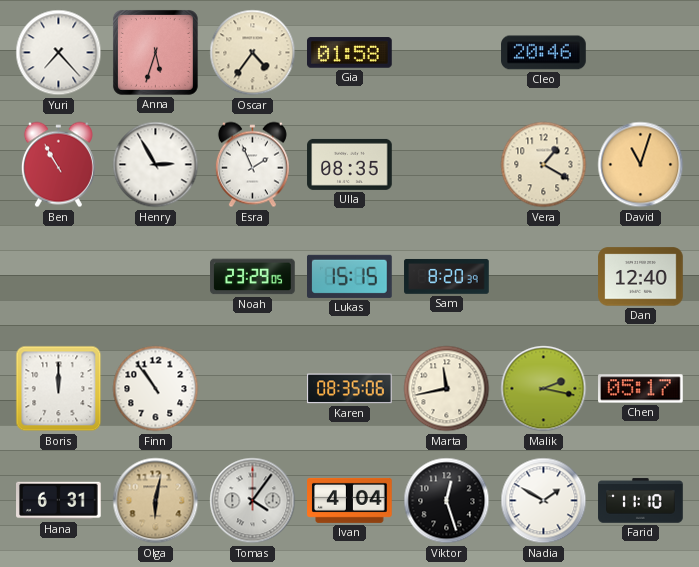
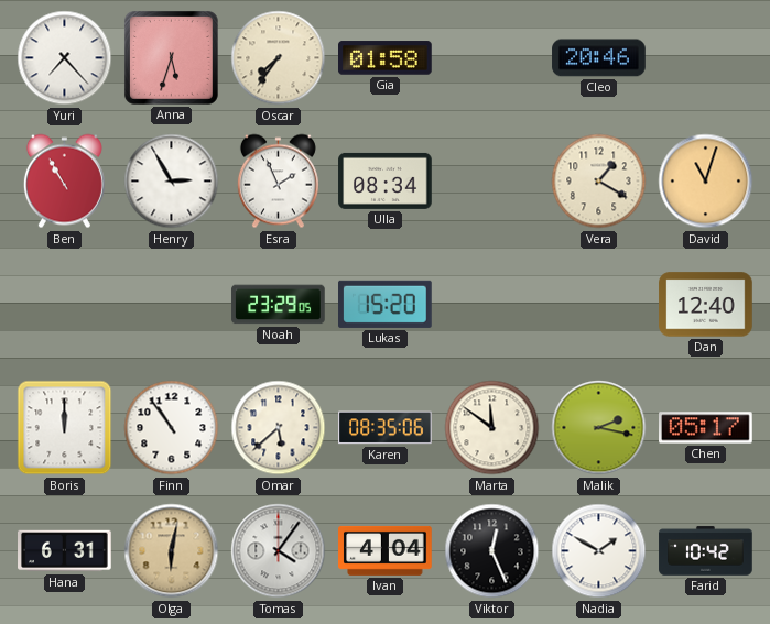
Oscar: 4:36 -> 7:36 (279, 58)
Ulla: 08:35 -> 08:34 (386, 180)
Lukas: 15:15 -> 15:20 (386, 304)
Sam: 8:20 -> none (447, 277)
Omar: none -> 5:38 (279, 428)
Marta: 11:43 -> 11:51 (492, 428)
Viktor: 12:27 -> 12:26 (492, 551)
Farid: 11:10 -> 10:42 (706, 551)
